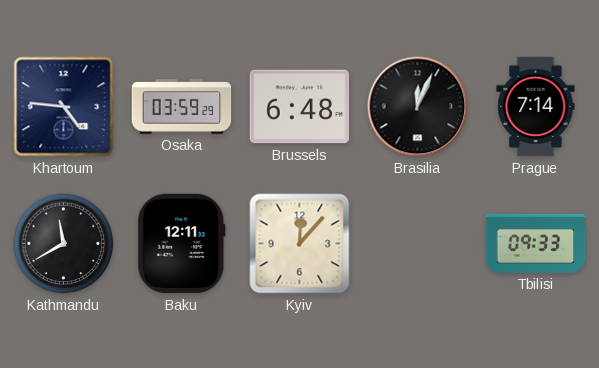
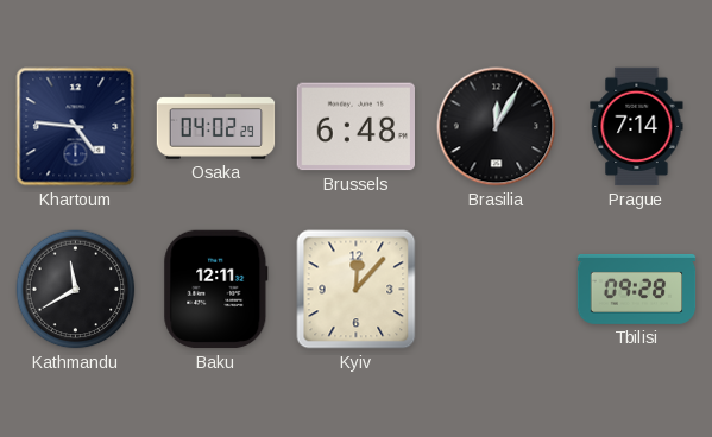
Osaka: 03:59 -> 04:02 (216, 127)
Brasilia: 12:04 -> 12:05 (497, 127)
Tbilisi: 09:33 -> 09:28 (637, 289)
